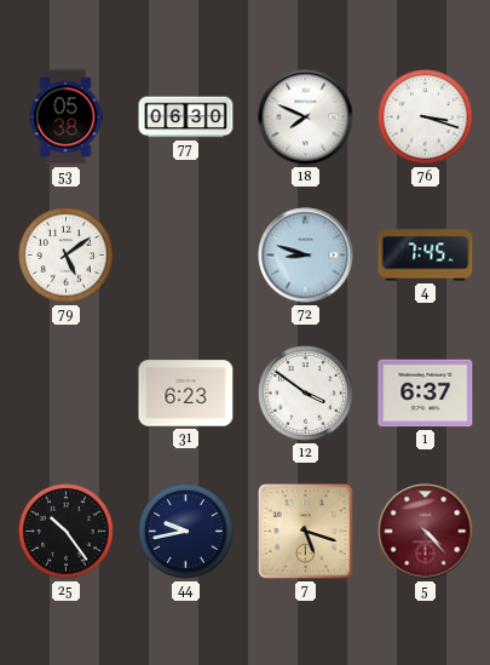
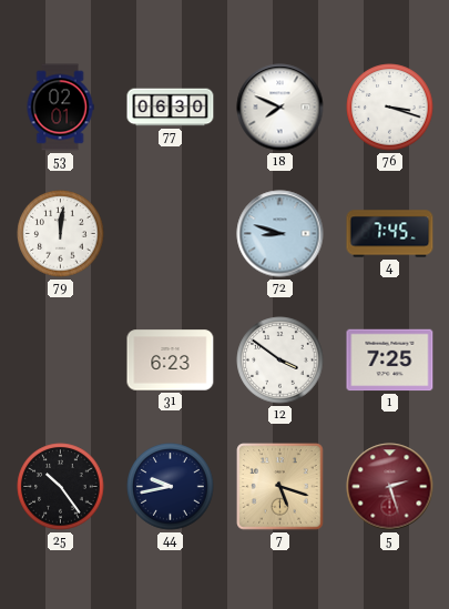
53: 05:38 -> 02:01 (60, 108)
79: 5:09 -> 12:01 (61, 234)
1: 6:37 -> 7:25 (390, 361)
5: 4:23 -> 2:27 (390, 487)
